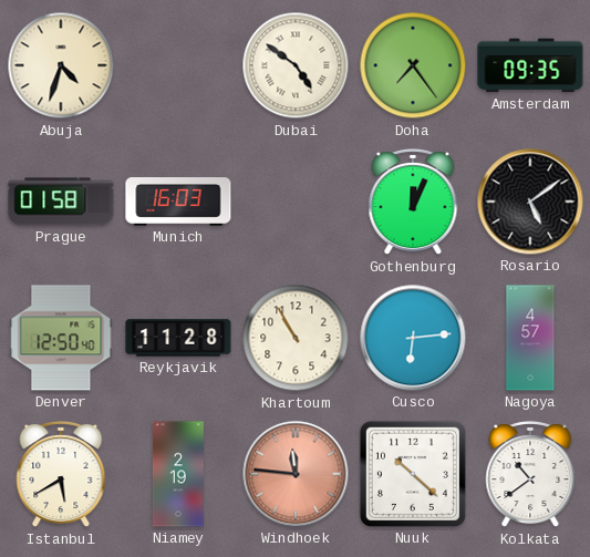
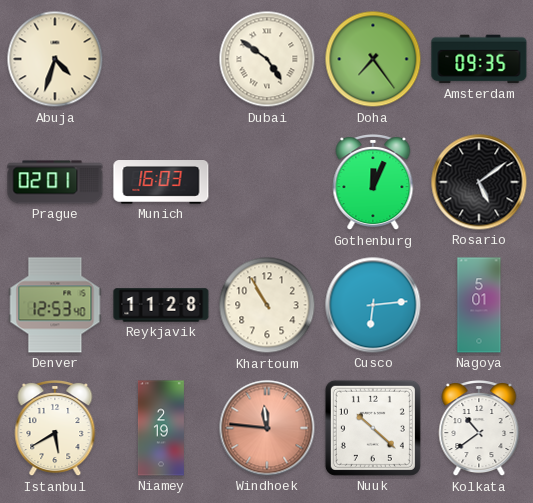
Prague: 01:58 -> 02:01 (55, 182)
Denver: 12:50 -> 12:53 (55, 305)
Nagoya: 4:57 -> 5:01 (479, 305)
